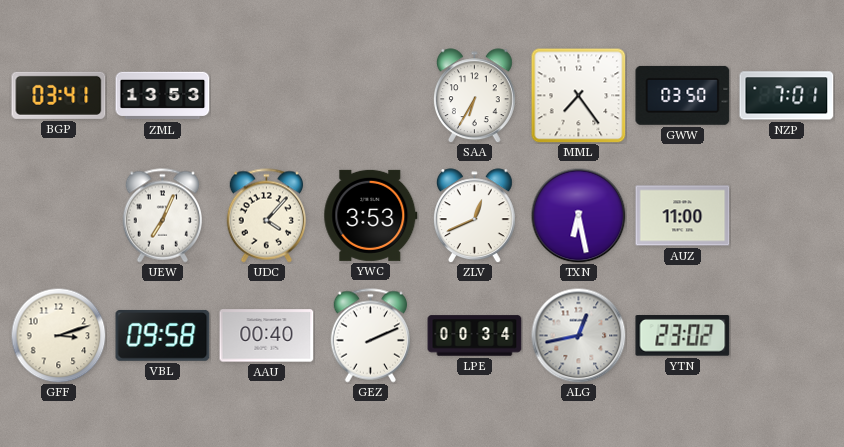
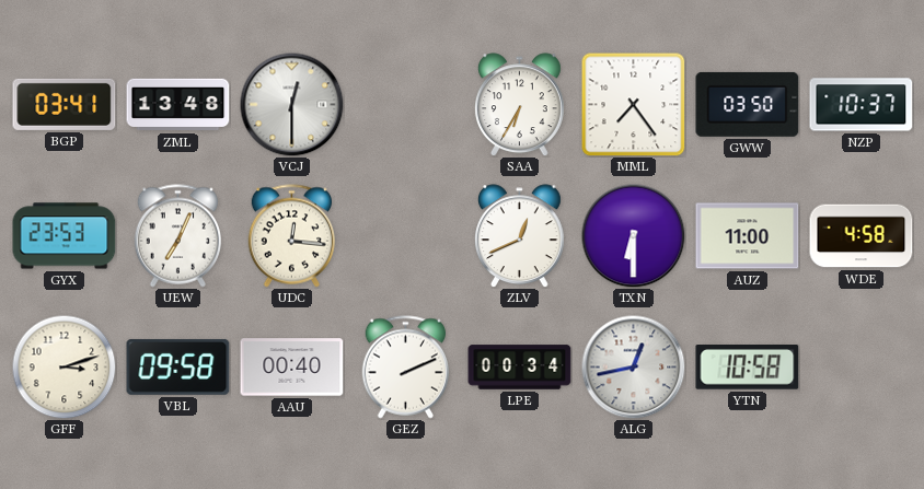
ZML: 13:53 -> 13:48 (178, 105)
VCJ: none -> 12:30 (291, 104)
NZP: 7:01 -> 10:37 (862, 105)
GYX: none -> 23:53 (65, 236)
UDC: 4:07 -> 12:16 (291, 236)
YWC: 3:53 -> none (371, 215)
TXN: 6:28 -> 6:30 (633, 235)
WDE: none -> 4:58 (862, 236)
YTN: 23:02 -> 10:58 (748, 368)
